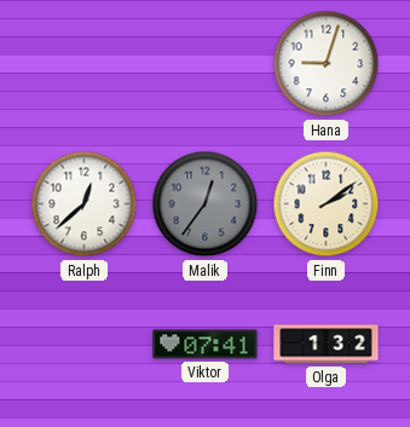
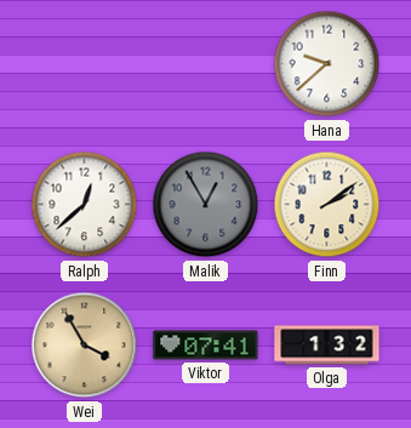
Hana: 9:03 -> 9:38 (327, 64)
Malik: 12:36 -> 12:55 (206, 205)
Wei: none -> 3:55 (85, 346)
